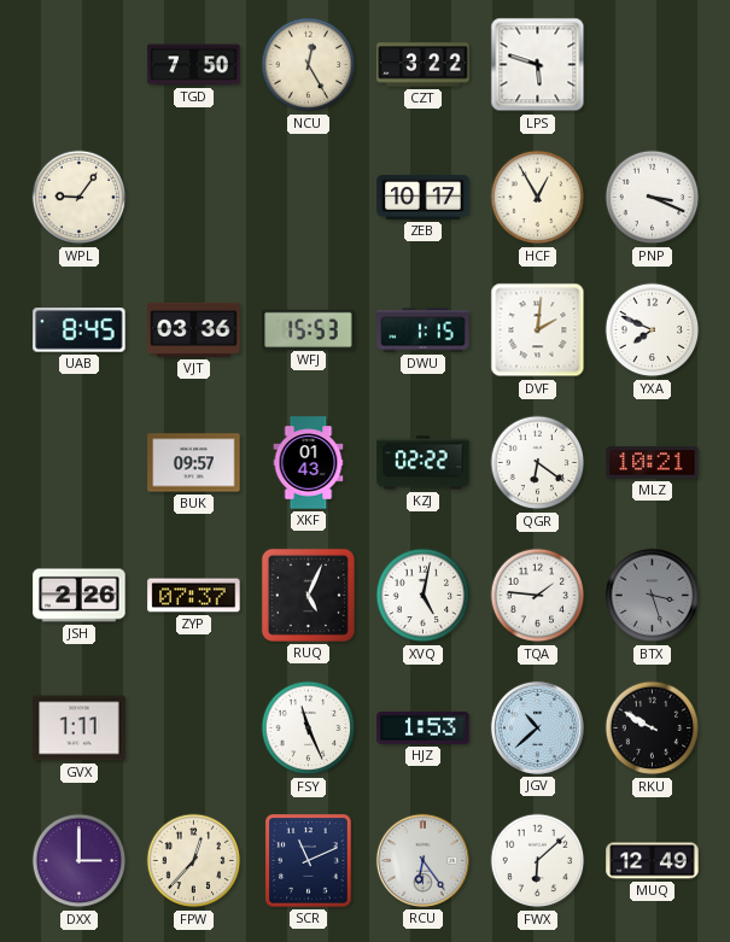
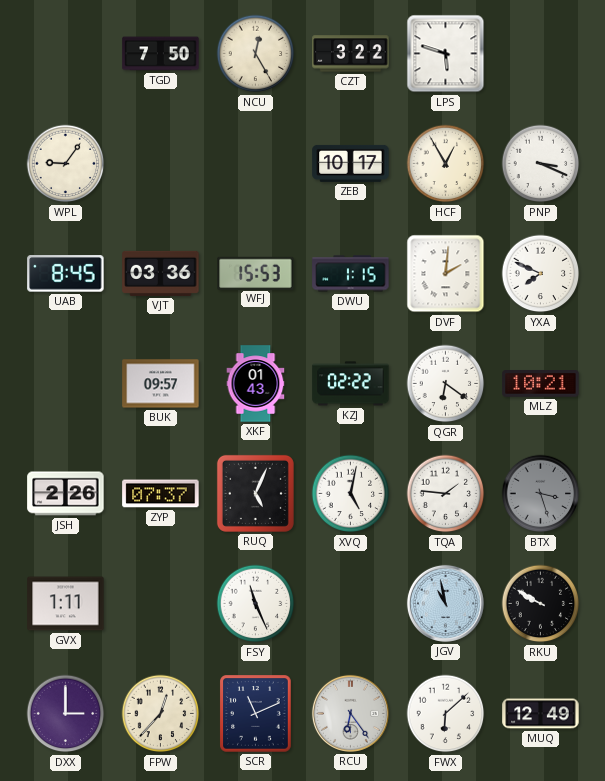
HJZ: 1:53 -> none (424, 727)
JGV: 10:38 -> 10:58 (445, 603)
